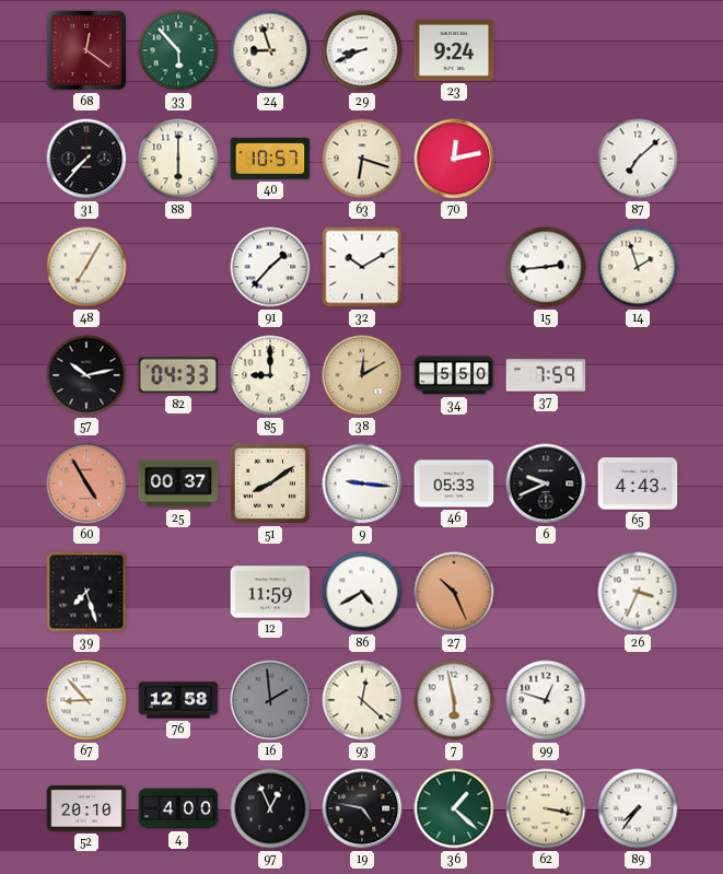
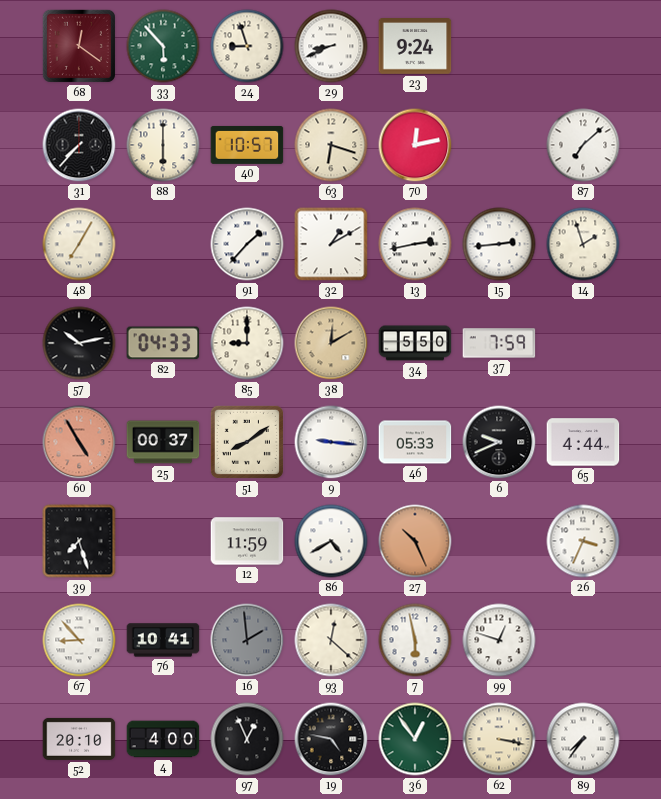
32: 10:10 -> 1:10 (331, 244)
13: none -> 2:43 (415, 244)
65: 4:43 -> 4:44 (583, 442)
76: 12:58 -> 10:41 (163, 640)
36: 1:22 -> 12:54 (415, 739)
